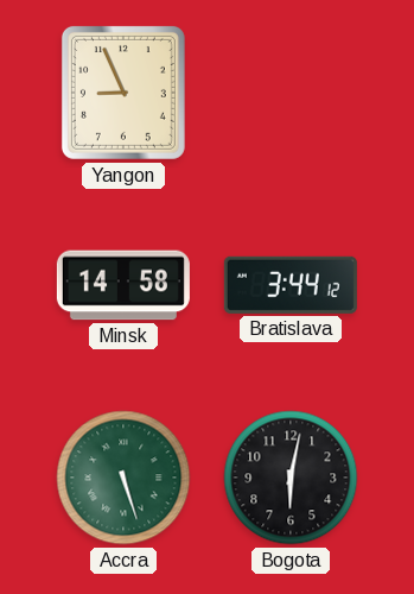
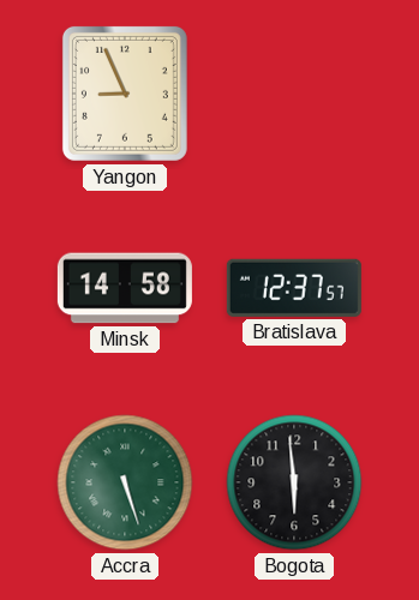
Bratislava: 3:44 -> 12:37 (294, 288)
Bogota: 6:02 -> 5:59 (294, 482)
